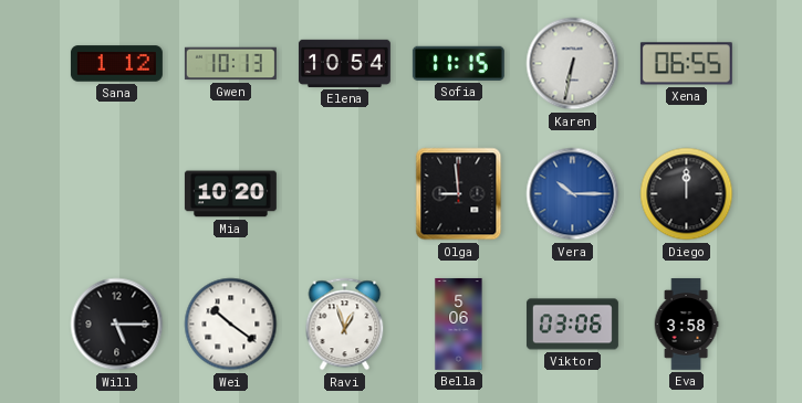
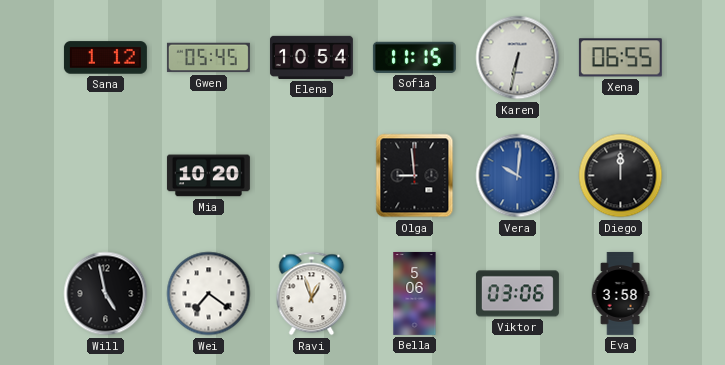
Gwen: 10:13 -> 05:45 (208, 58)
Vera: 10:15 -> 10:01 (518, 176)
Will: 5:15 -> 4:58 (106, 294)
Wei: 10:21 -> 7:21 (209, 294)
